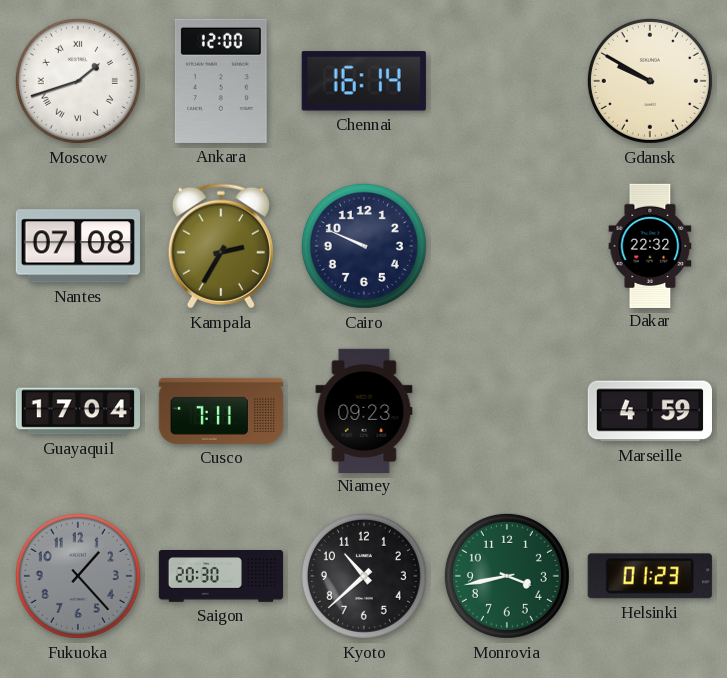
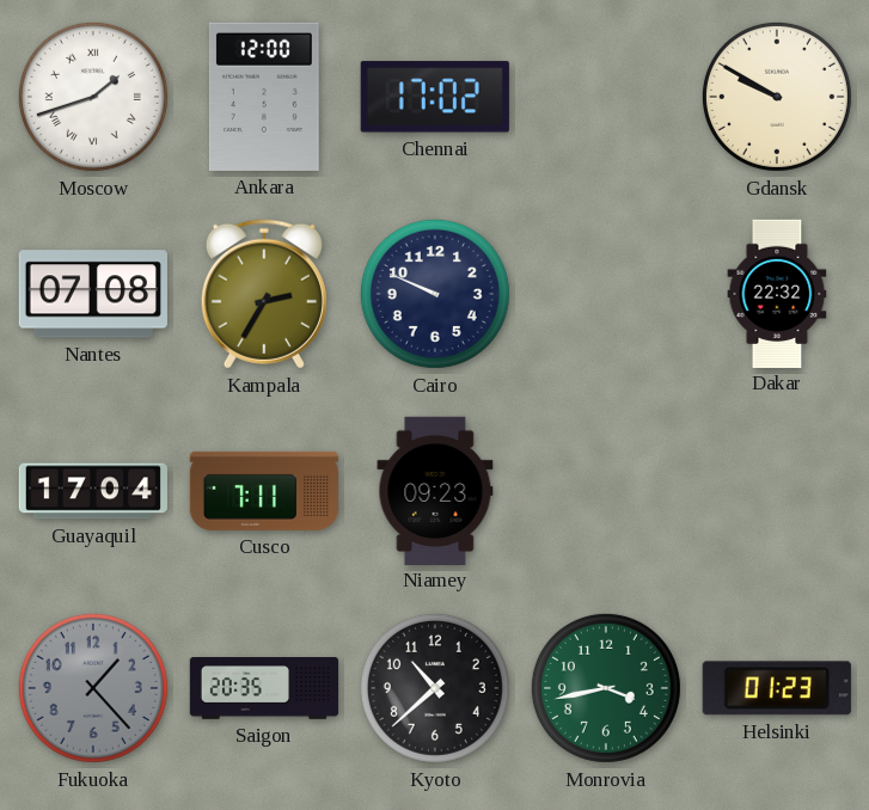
Chennai: 16:14 -> 17:02 (435, 97)
Marseille: 4:59 -> none (649, 411)
Saigon: 20:30 -> 20:35 (264, 688)
